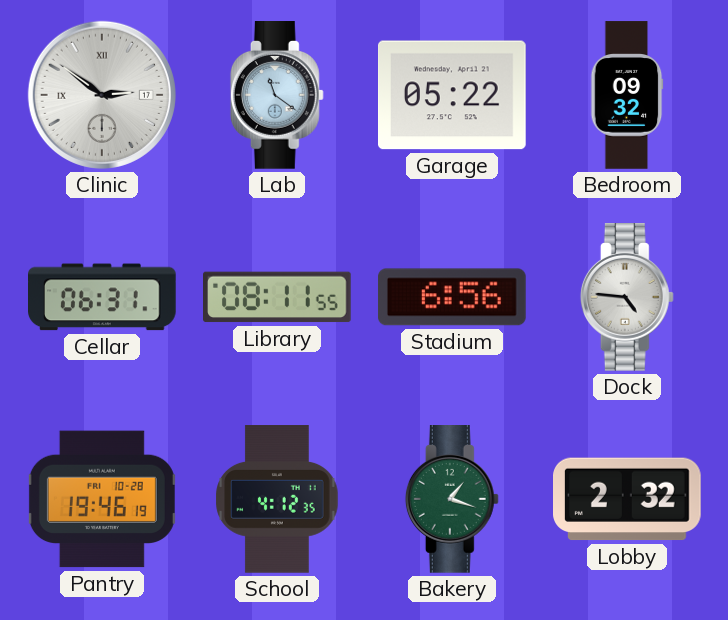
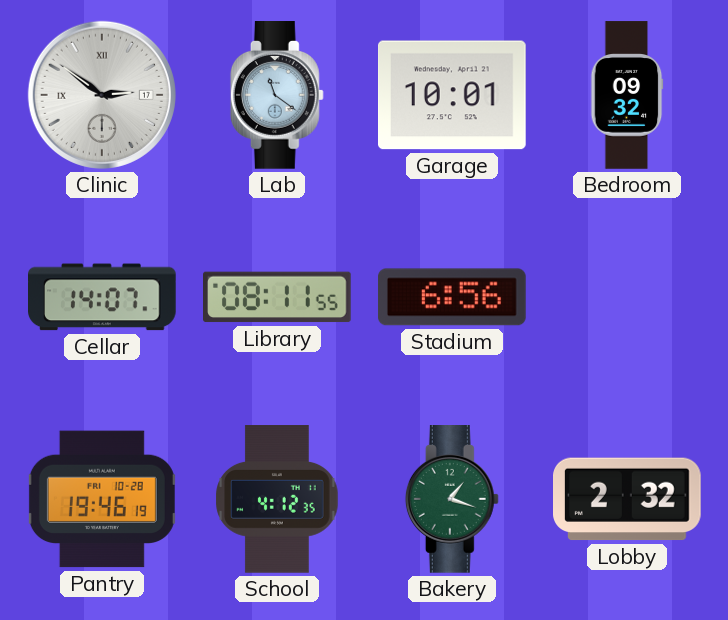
Garage: 05:22 -> 10:01 (453, 95)
Cellar: 06:31 -> 14:07 (103, 297)
Dock: 4:46 -> none (627, 298)
